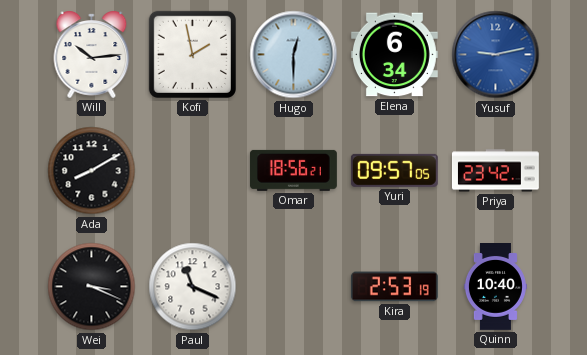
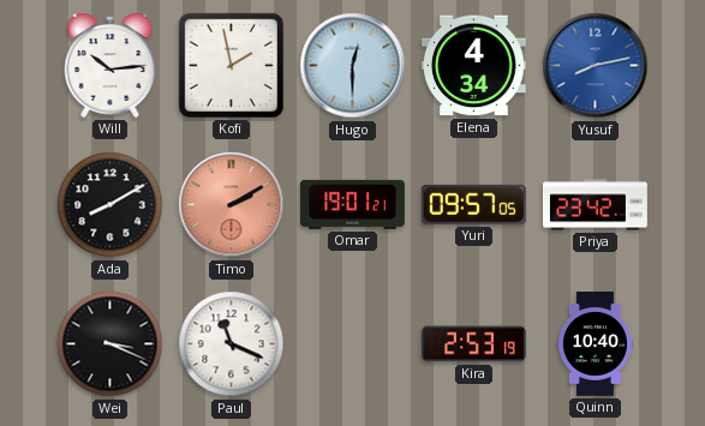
Elena: 6:34 -> 4:34 (473, 66)
Yusuf: 9:13 -> 8:13 (596, 66)
Timo: none -> 2:10 (232, 205)
Omar: 18:56 -> 19:01 (352, 204)
